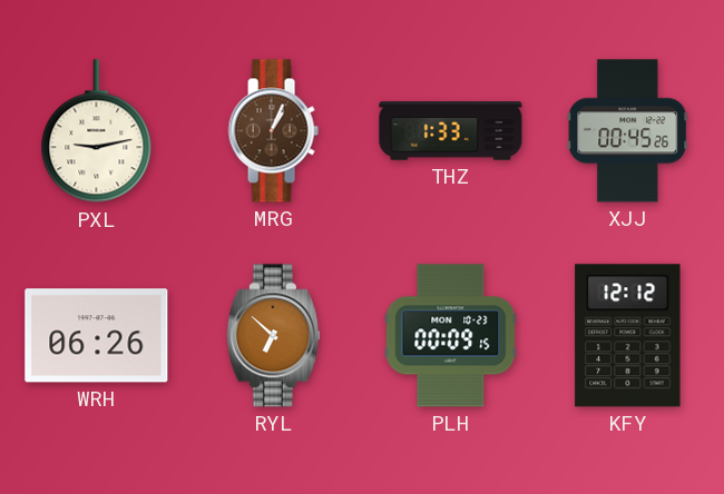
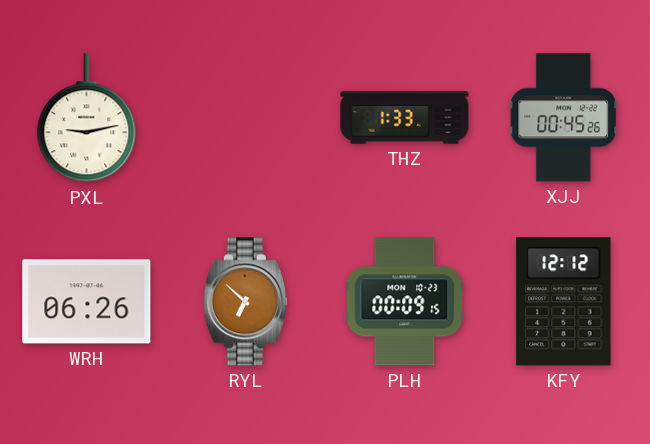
MRG: 1:04 -> none (273, 131)
